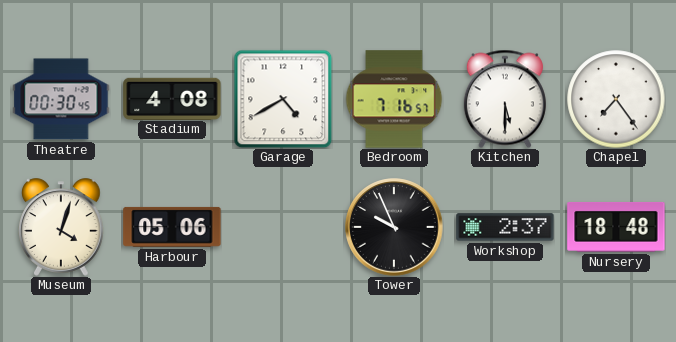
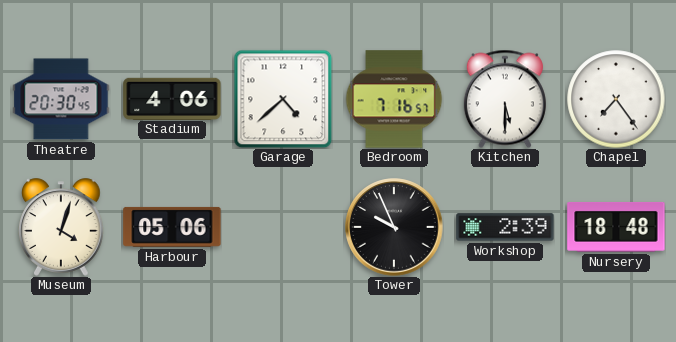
Theatre: 00:30 -> 20:30 (61, 99)
Stadium: 4:08 -> 4:06 (172, 98)
Garage: 4:40 -> 4:38 (283, 99)
Workshop: 2:37 -> 2:39 (505, 227)
